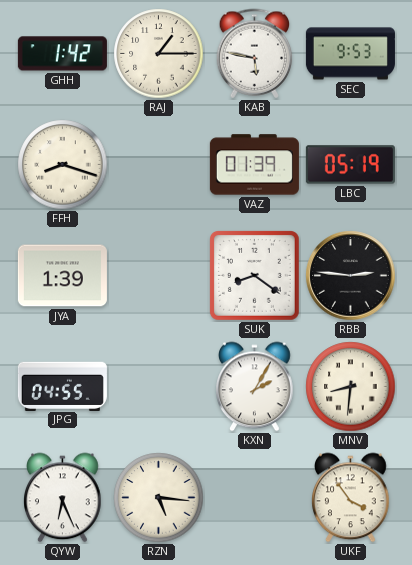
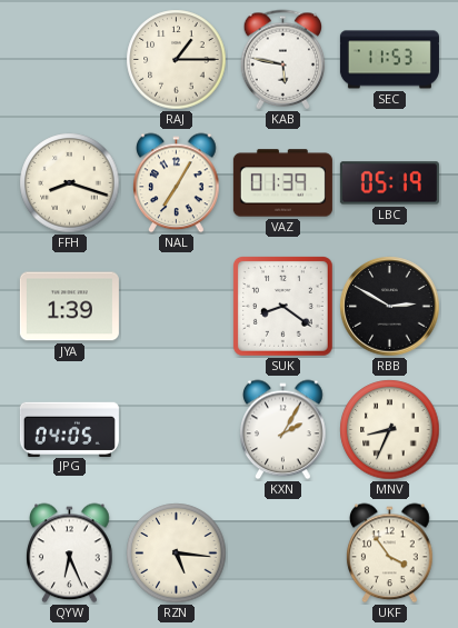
GHH: 1:42 -> none (62, 54)
SEC: 9:53 -> 11:53 (389, 60)
NAL: none -> 7:05 (177, 183)
RBB: 2:46 -> 2:50 (390, 307)
JPG: 04:55 -> 04:05 (69, 429)
MNV: 8:31 -> 8:34 (390, 430)
